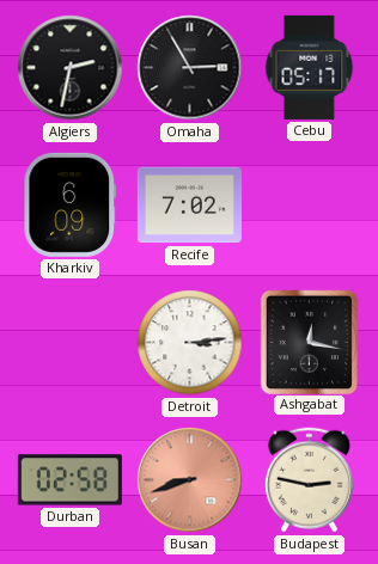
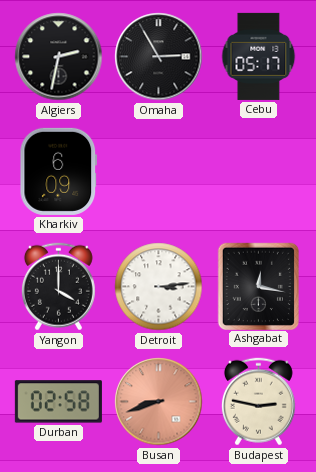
Recife: 7:02 -> none (189, 206)
Yangon: none -> 4:00 (58, 287)
